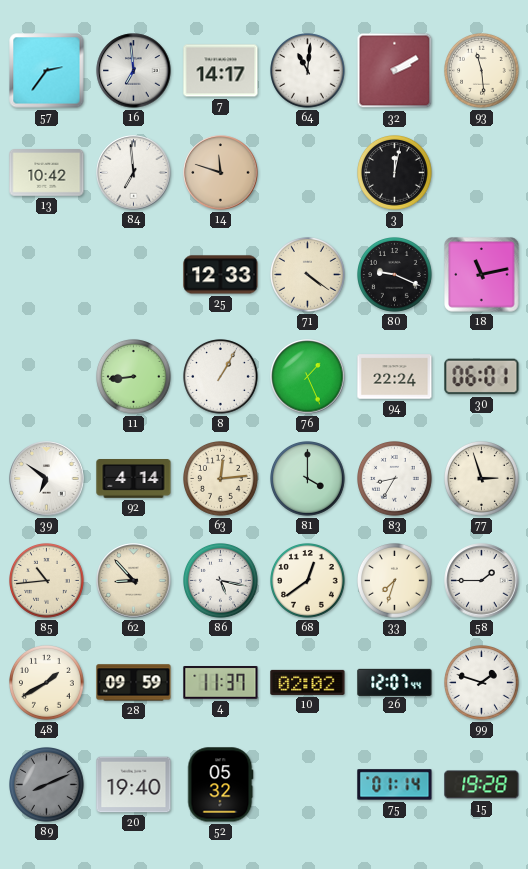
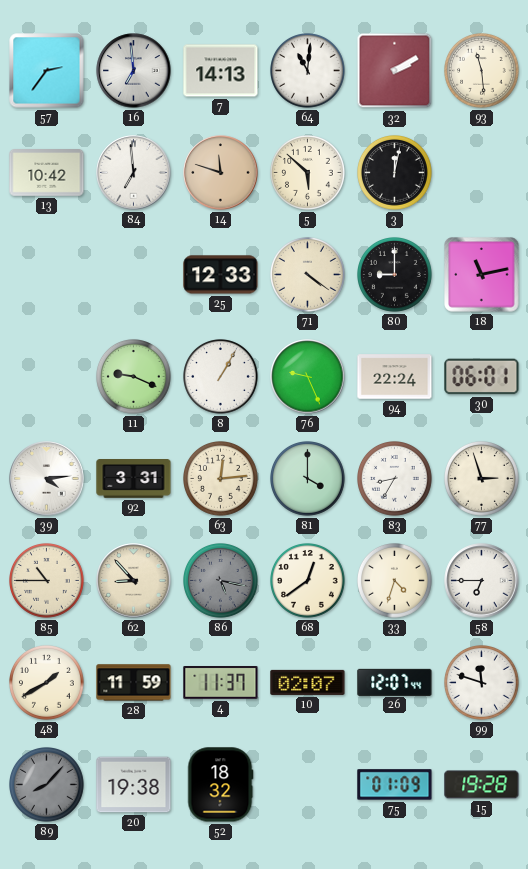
7: 14:17 -> 14:13 (221, 71)
5: none -> 5:52 (308, 173)
80: 9:19 -> 9:00 (395, 275)
11: 8:44 -> 9:19 (134, 377)
76: 1:26 -> 9:26 (308, 377)
39: 6:51 -> 4:14 (47, 479)
92: 4:14 -> 3:31 (134, 479)
85: 10:44 -> 10:45 (47, 581)
86 dial: white -> grey (221, 581)
33: 7:33 -> 4:33 (395, 581)
58: 1:45 -> 6:45 (482, 581)
28: 09:59 -> 11:59 (134, 683)
10: 02:02 -> 02:07 (308, 682)
99: 1:48 -> 11:48 (482, 683)
89: 8:11 -> 8:07 (47, 785)
20: 19:40 -> 19:38 (134, 785)
52: 05:32 -> 18:32 (221, 785)
75: 01:14 -> 01:09 (395, 785)
